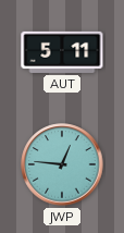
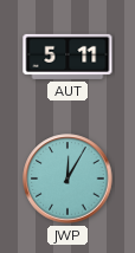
JWP: 12:46 -> 12:05 (67, 179)
